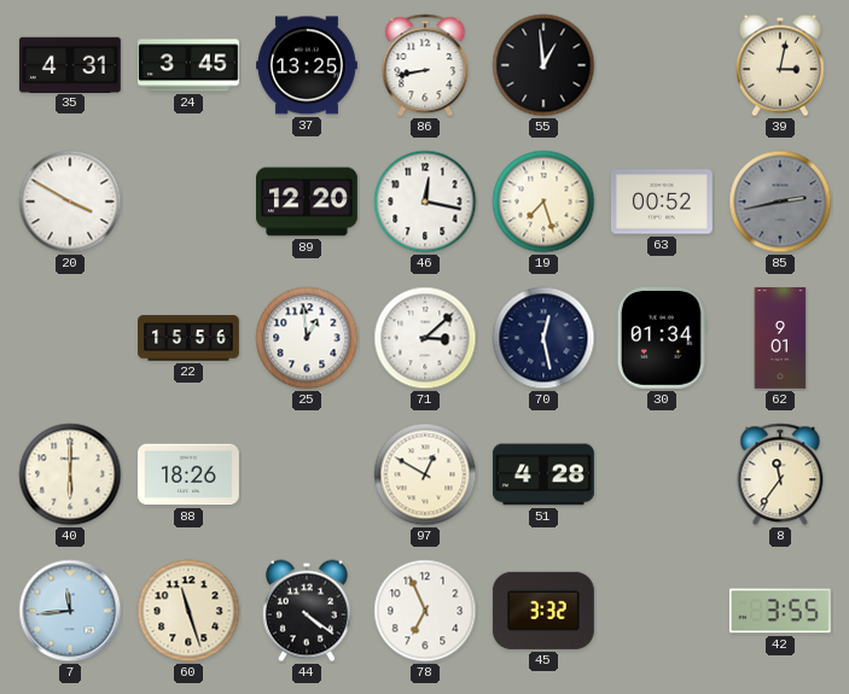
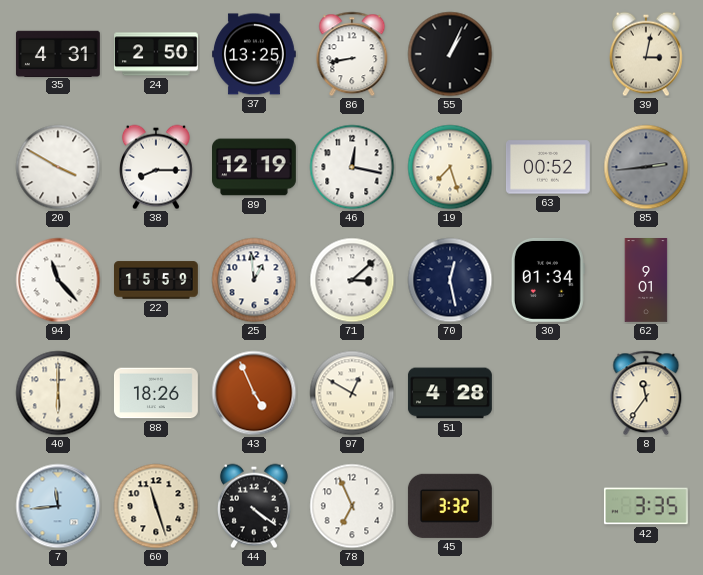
24: 3:45 -> 2:50 (157, 54)
55: 12:59 -> 1:04 (450, 54)
38: none -> 8:15 (156, 167)
89: 12:20 -> 12:19 (255, 167)
85: 2:43 -> 2:44 (646, 167)
94: none -> 11:23 (58, 280)
22: 15:56 -> 15:59 (157, 280)
43: none -> 4:56 (254, 393)
42: 3:55 -> 3:35 (646, 506)
